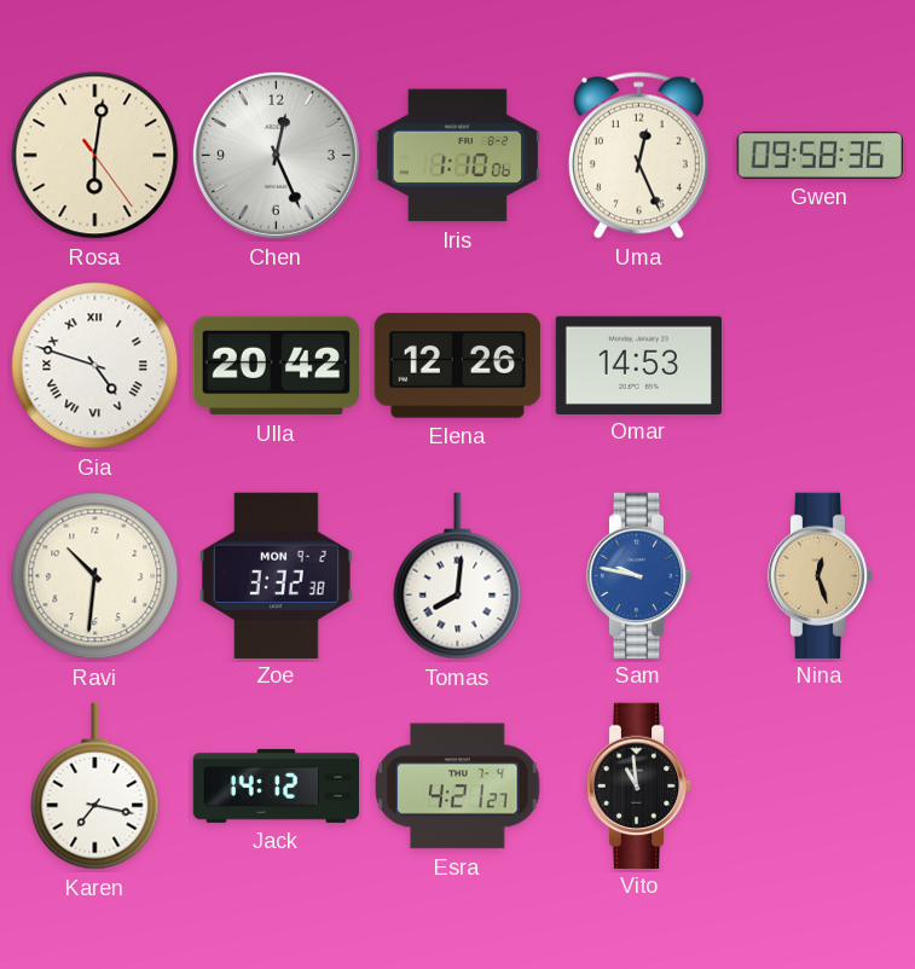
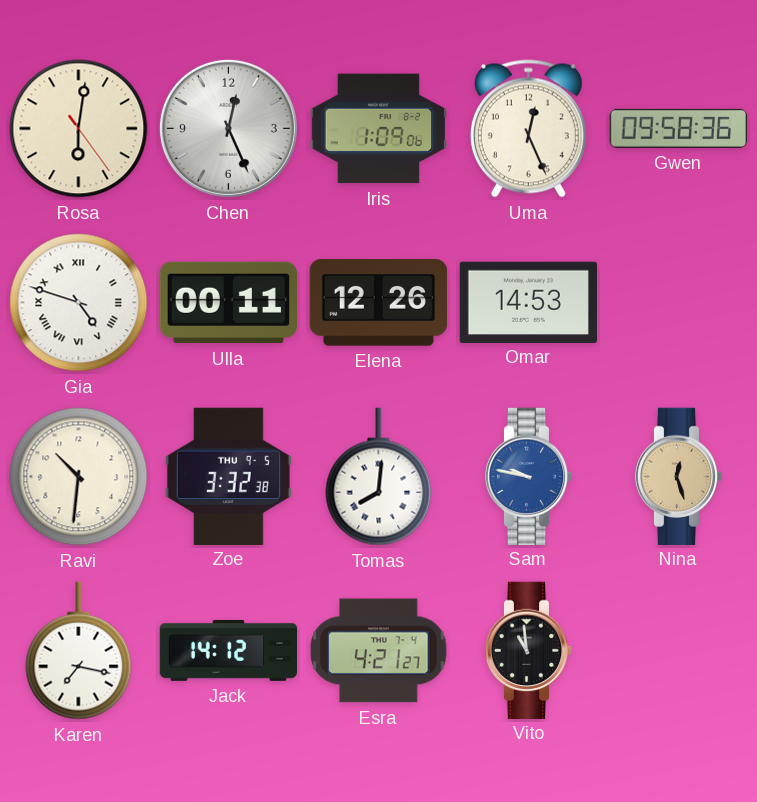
Iris: 1:10 -> 1:09 (378, 129)
Ulla: 20:42 -> 00:11 (228, 303)
Zoe date: MON 9-2 -> THU 9-5 (228, 476)
